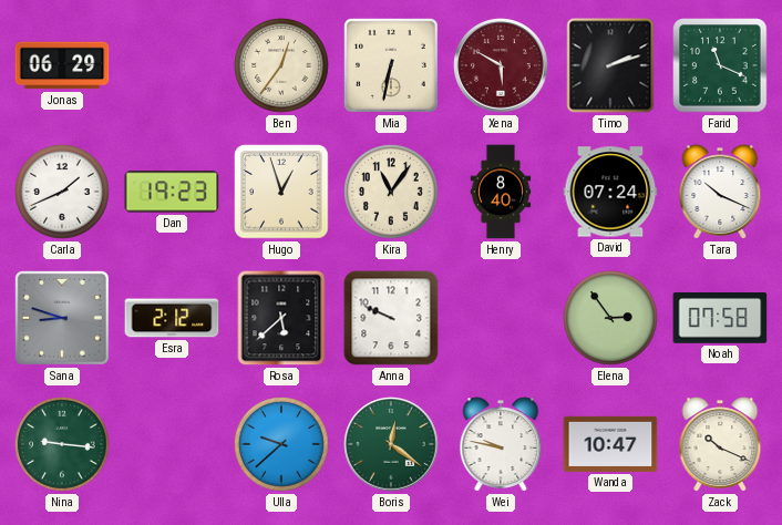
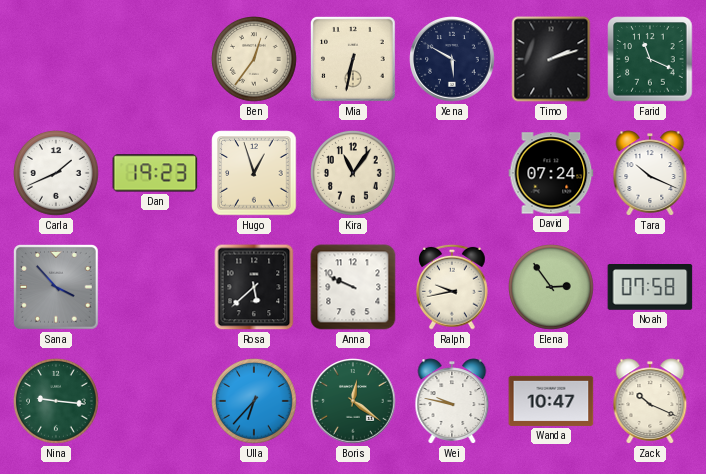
Jonas: 06:29 -> none (62, 65)
Xena dial: burgundy -> navy (452, 59)
Henry: 8:40 -> none (501, 192)
Sana: 8:48 -> 3:53 (56, 287)
Esra: 2:12 -> none (172, 318)
Ralph: none -> 9:43 (453, 287)
Ulla: 9:38 -> 6:37 (255, 402)
